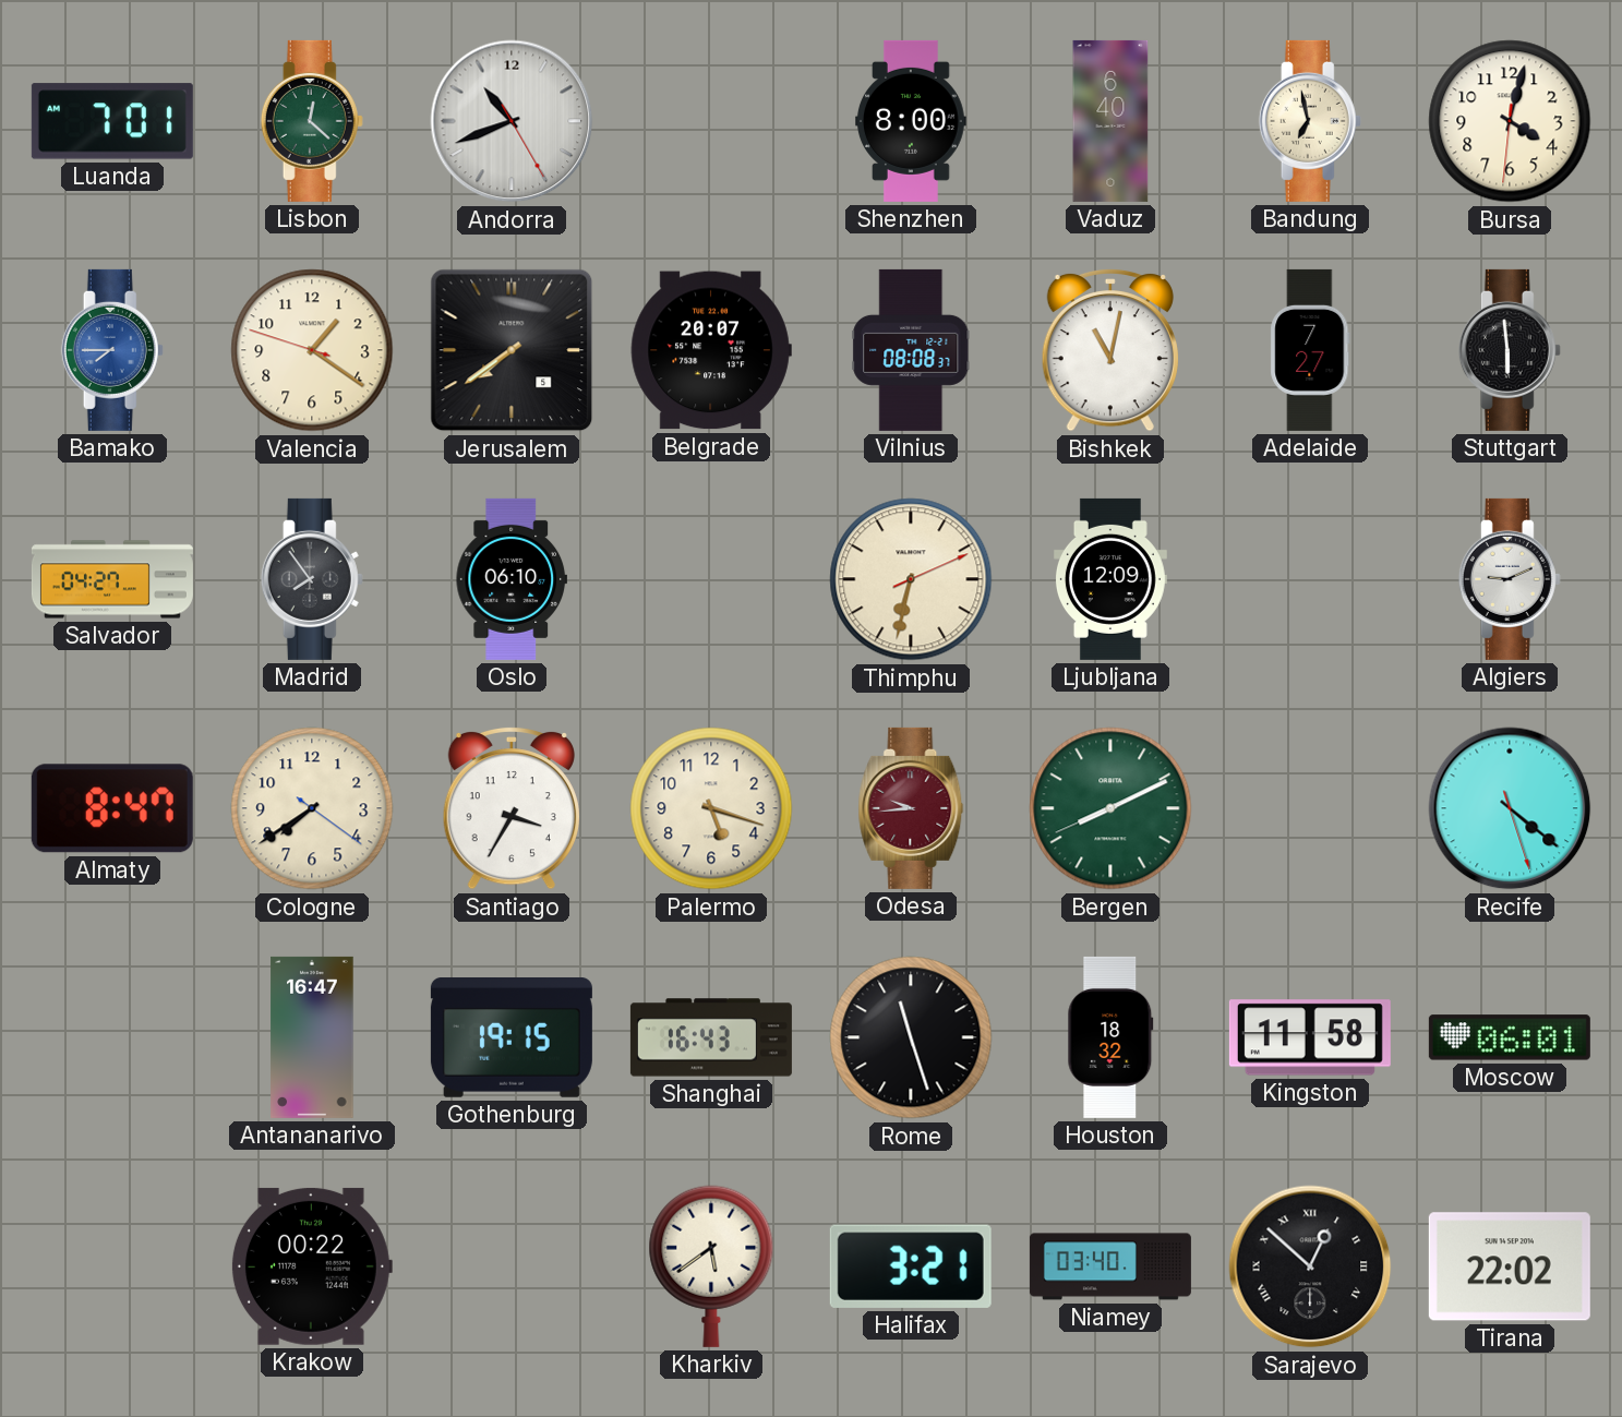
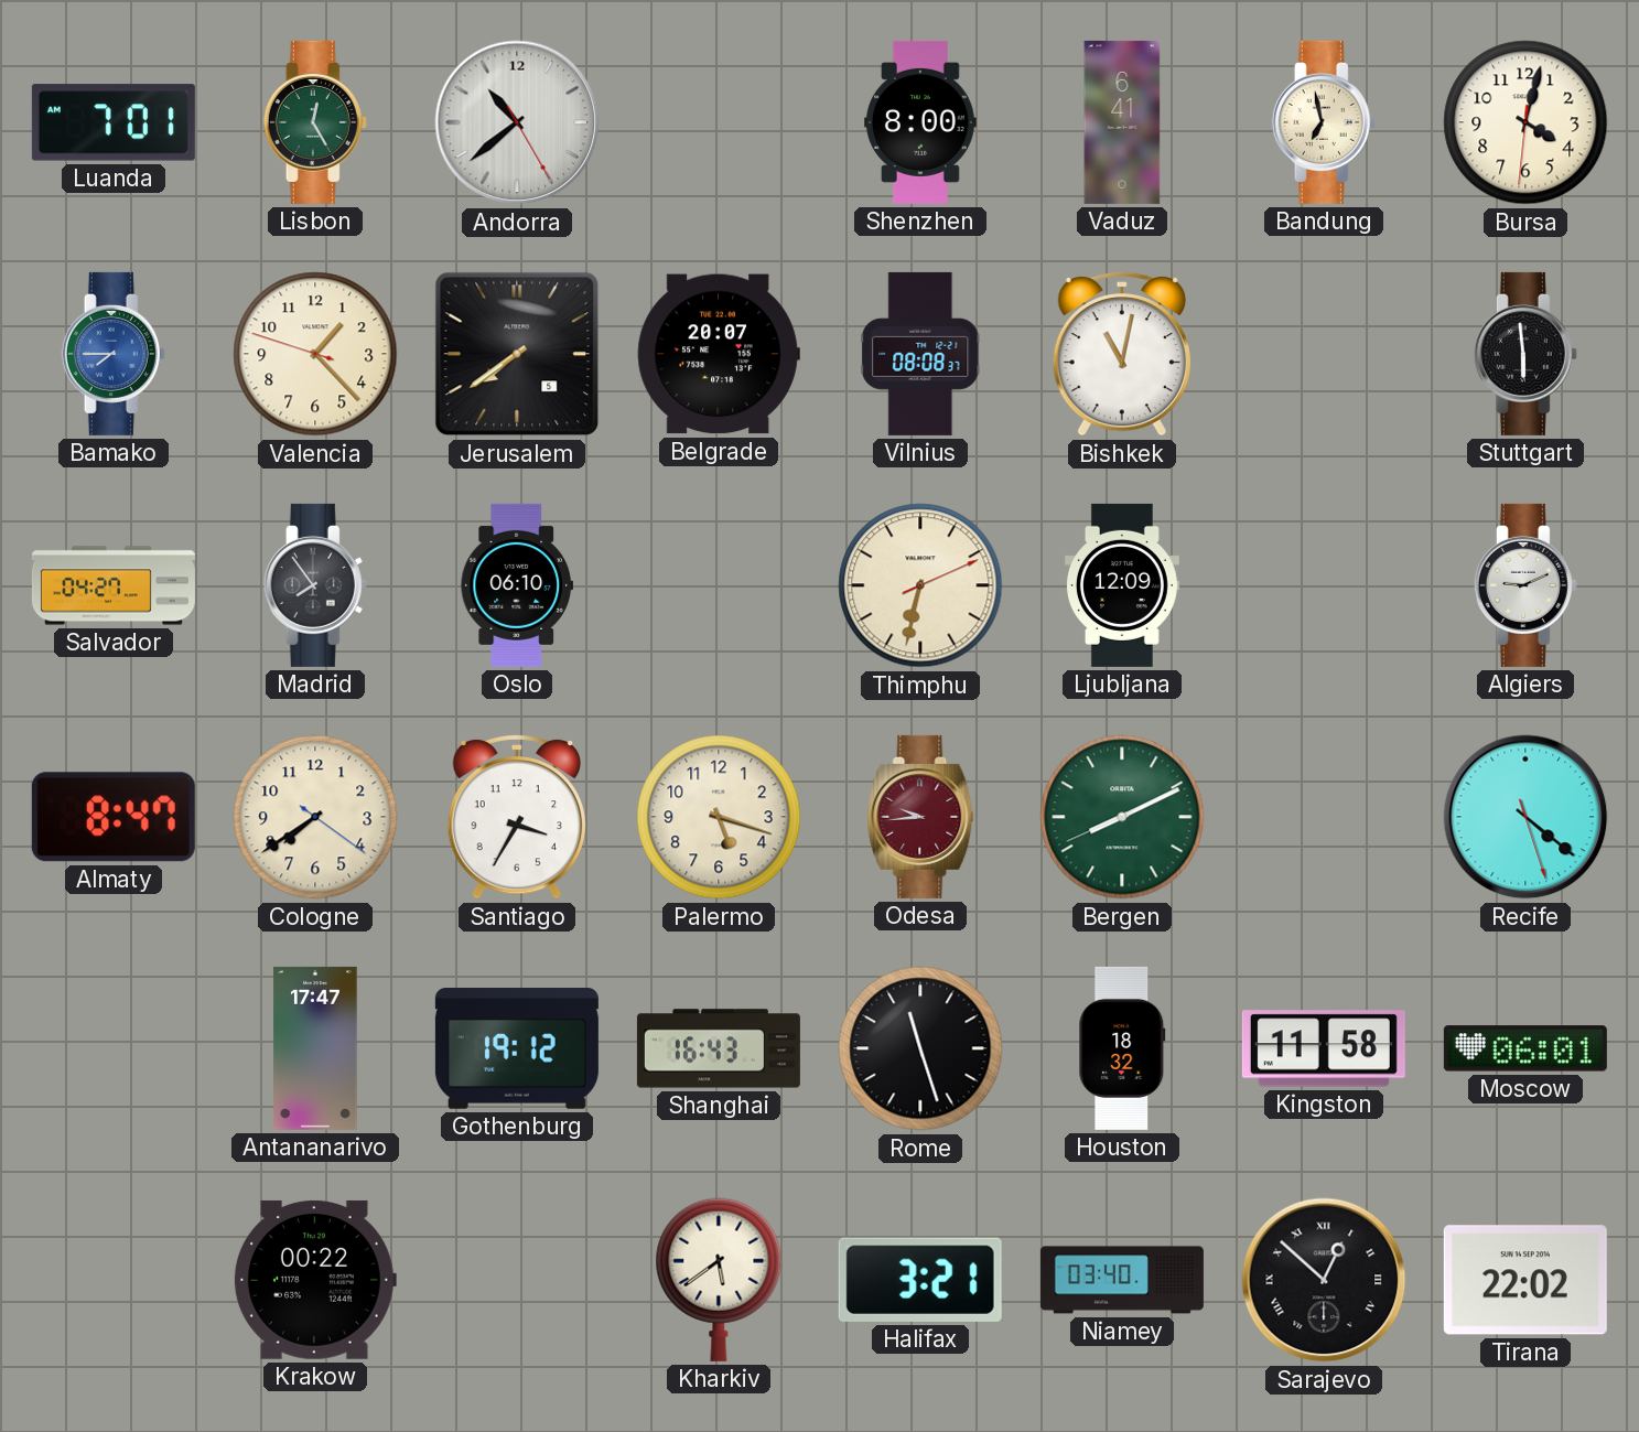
Lisbon: 12:22 -> 12:25 (315, 122)
Andorra: 10:41 -> 10:38 (517, 122)
Vaduz: 6:40 -> 6:41 (1122, 122)
Valencia: 1:20 -> 1:22 (315, 354)
Adelaide: 7:27 -> none (1310, 350)
Antananarivo: 16:47 -> 17:47 (315, 1048)
Gothenburg: 19:15 -> 19:12 (517, 1049)
